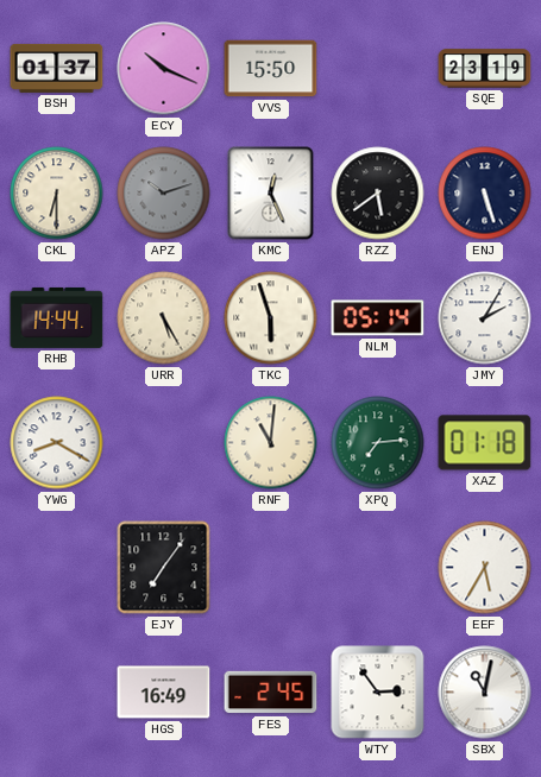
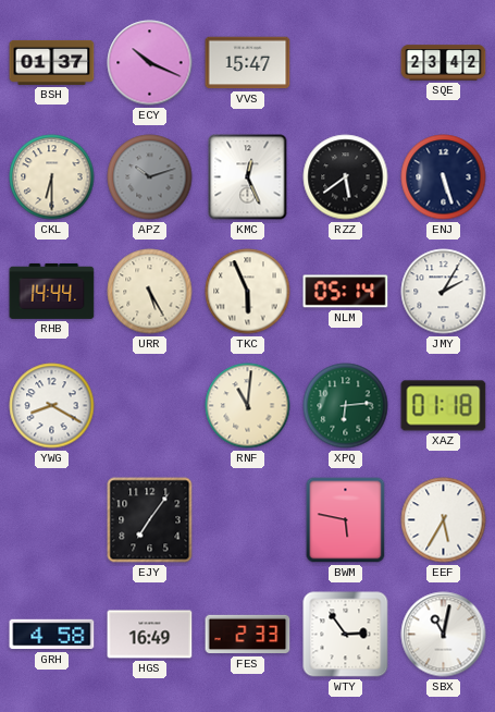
VVS: 15:50 -> 15:47 (248, 63)
SQE: 23:19 -> 23:42 (444, 63)
TKC: 5:57 -> 5:56 (248, 292)
XPQ: 7:14 -> 6:14 (346, 406)
BWM: none -> 5:47 (346, 520)
GRH: none -> 4:58 (52, 635)
FES: 2:45 -> 2:33 (248, 635)
